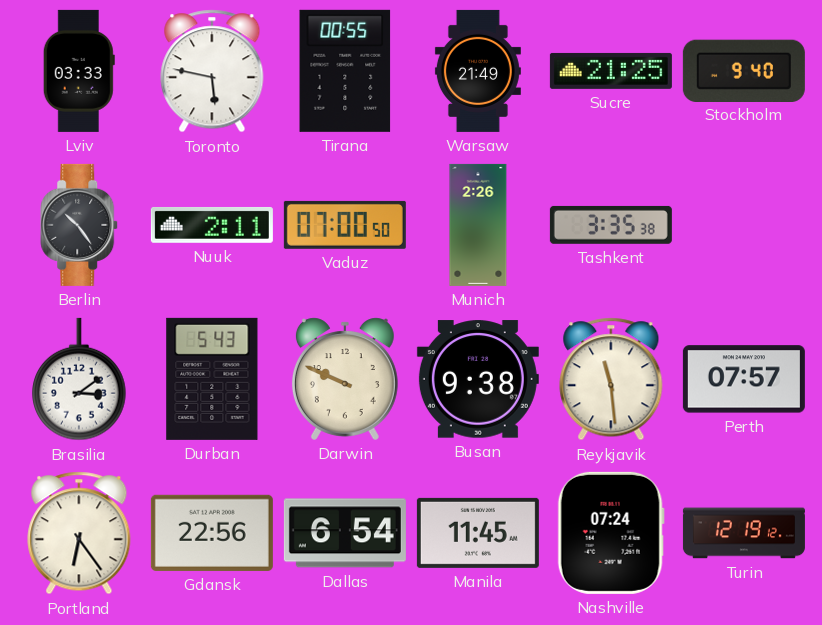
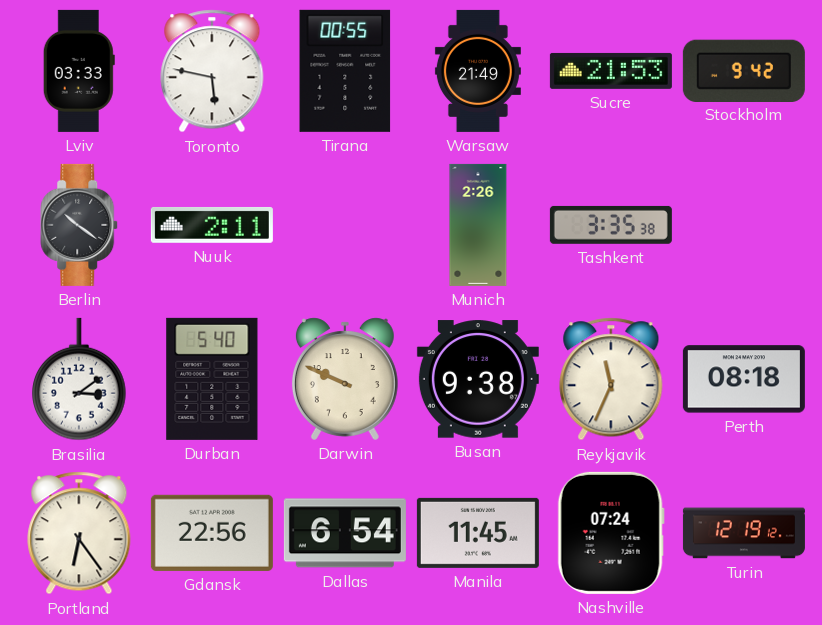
Sucre: 21:25 -> 21:53 (611, 71)
Stockholm: 9:40 -> 9:42 (744, 70)
Berlin: 10:24 -> 10:21 (80, 225)
Vaduz: 07:00 -> none (345, 225)
Durban: 5:43 -> 5:40 (212, 379)
Reykjavik: 11:29 -> 11:34 (611, 379)
Perth: 07:57 -> 08:18 (744, 379)
